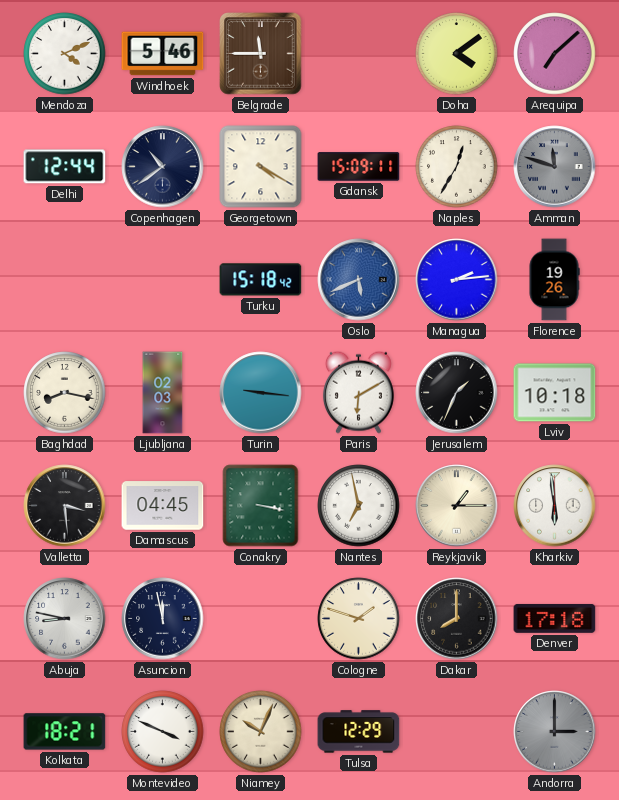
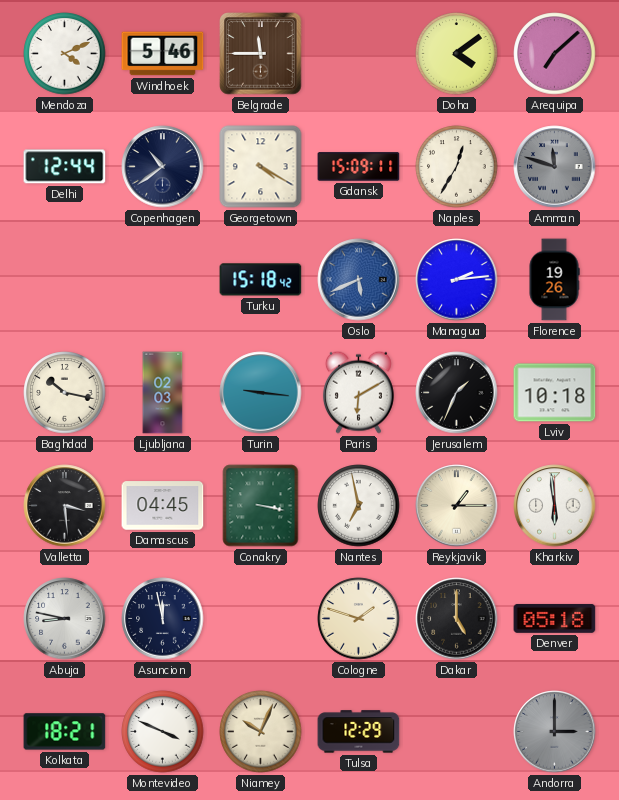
Baghdad: 8:17 -> 10:17 (65, 393)
Dakar: 8:00 -> 5:00 (457, 619)
Denver: 17:18 -> 05:18 (555, 618)
